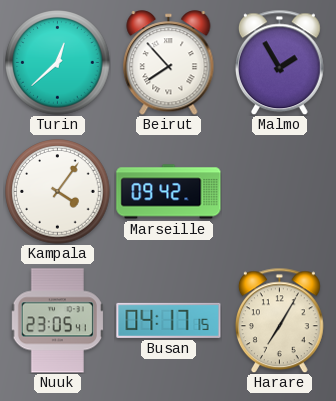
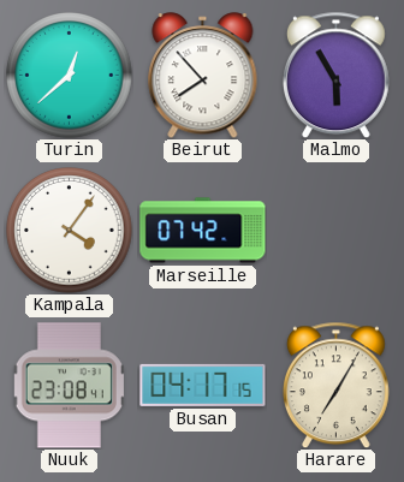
Malmo: 1:55 -> 5:55 (335, 75)
Marseille: 09:42 -> 07:42 (203, 231)
Nuuk: 23:05 -> 23:08 (69, 386)
